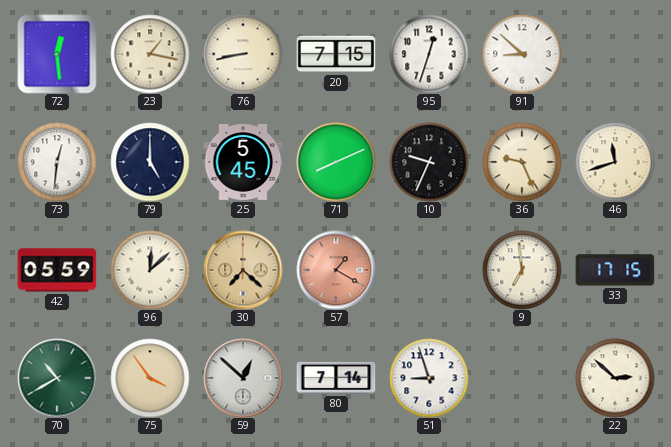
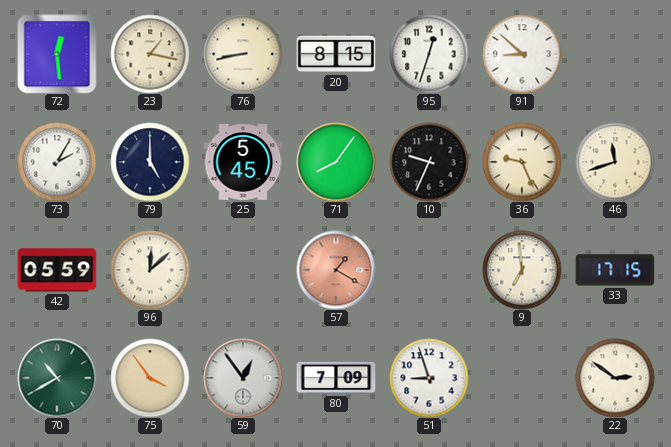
20: 7:15 -> 8:15 (336, 54)
73: 12:31 -> 2:05 (57, 162)
71: 8:11 -> 8:06 (336, 162)
30: 7:22 -> none (243, 270)
59: 12:52 -> 12:54 (243, 378)
80: 7:14 -> 7:09 (336, 378)
22: 2:52 -> 2:51 (615, 378)
